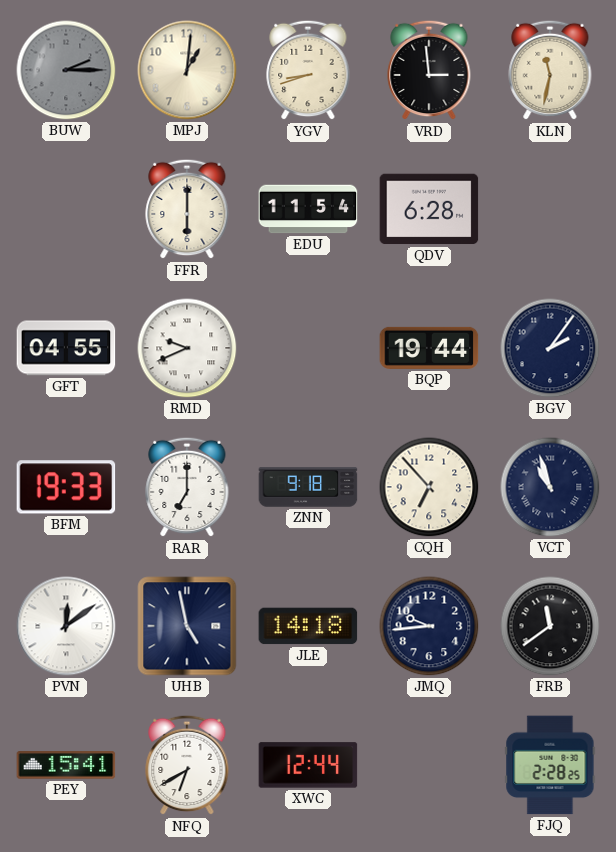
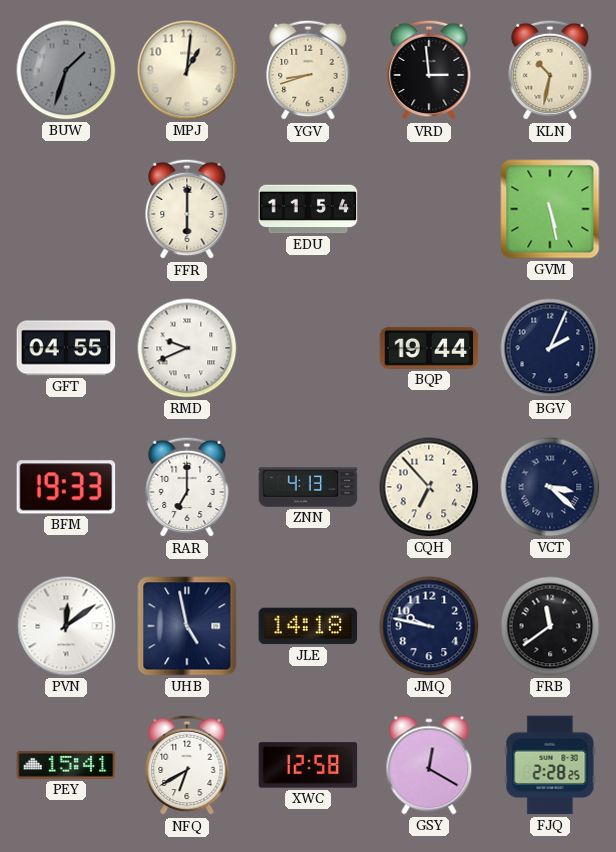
BUW: 2:15 -> 1:33 (66, 70)
KLN: 11:32 -> 10:32 (550, 70)
QDV: 6:28 -> none (429, 209)
GVM: none -> 5:28 (550, 209)
BGV: 2:06 -> 2:04 (550, 348)
ZNN: 9:18 -> 4:13 (308, 487)
VCT: 10:57 -> 3:22 (550, 487)
JMQ: 9:44 -> 9:47 (429, 626)
XWC: 12:44 -> 12:58 (308, 765)
GSY: none -> 12:20 (429, 765)
